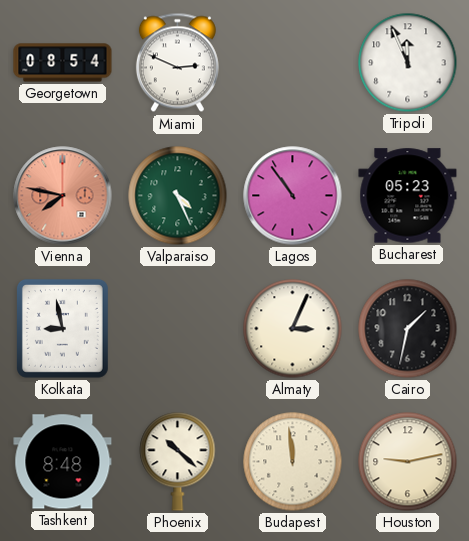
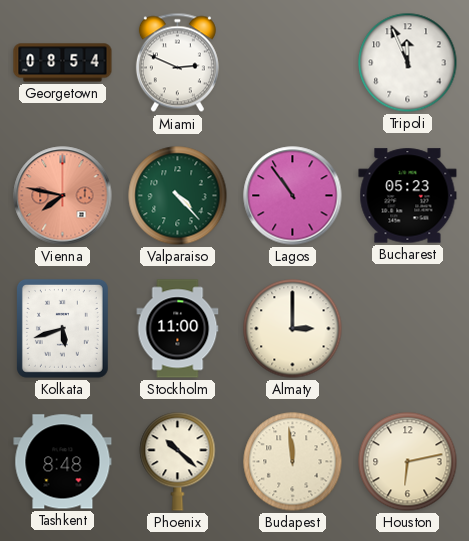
Valparaiso: 4:26 -> 4:23 (178, 196)
Kolkata: 8:58 -> 5:42 (62, 328)
Stockholm: none -> 11:00 (178, 329)
Almaty: 3:04 -> 3:00 (293, 329)
Cairo: 1:32 -> none (408, 329)
Houston: 9:13 -> 6:13 (408, 462)
